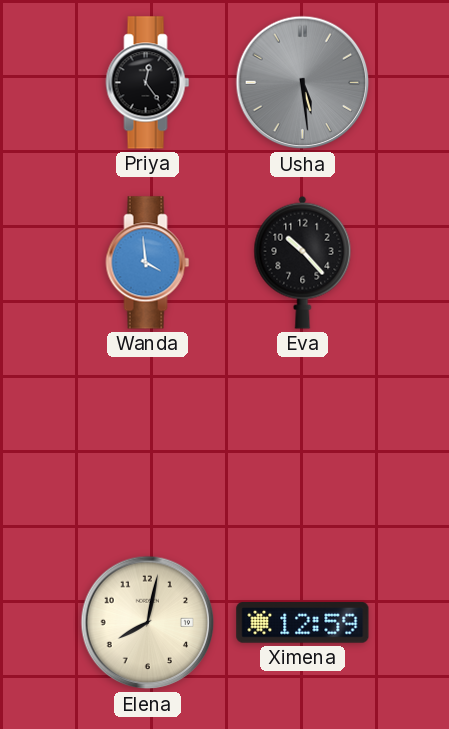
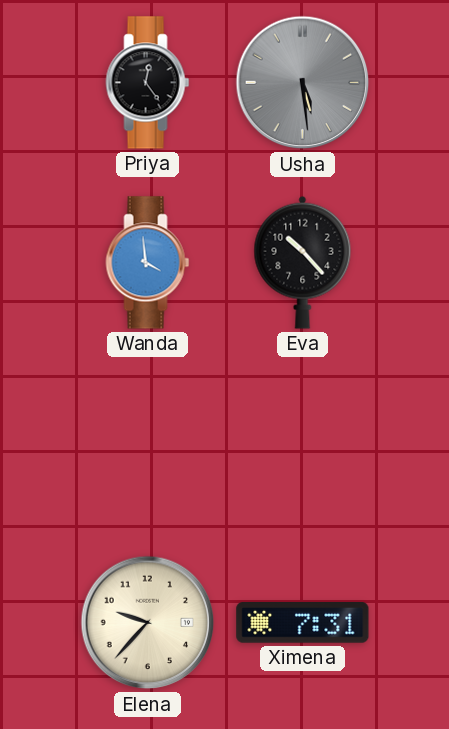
Elena: 8:02 -> 9:37 (148, 623)
Ximena: 12:59 -> 7:31 (303, 623)
